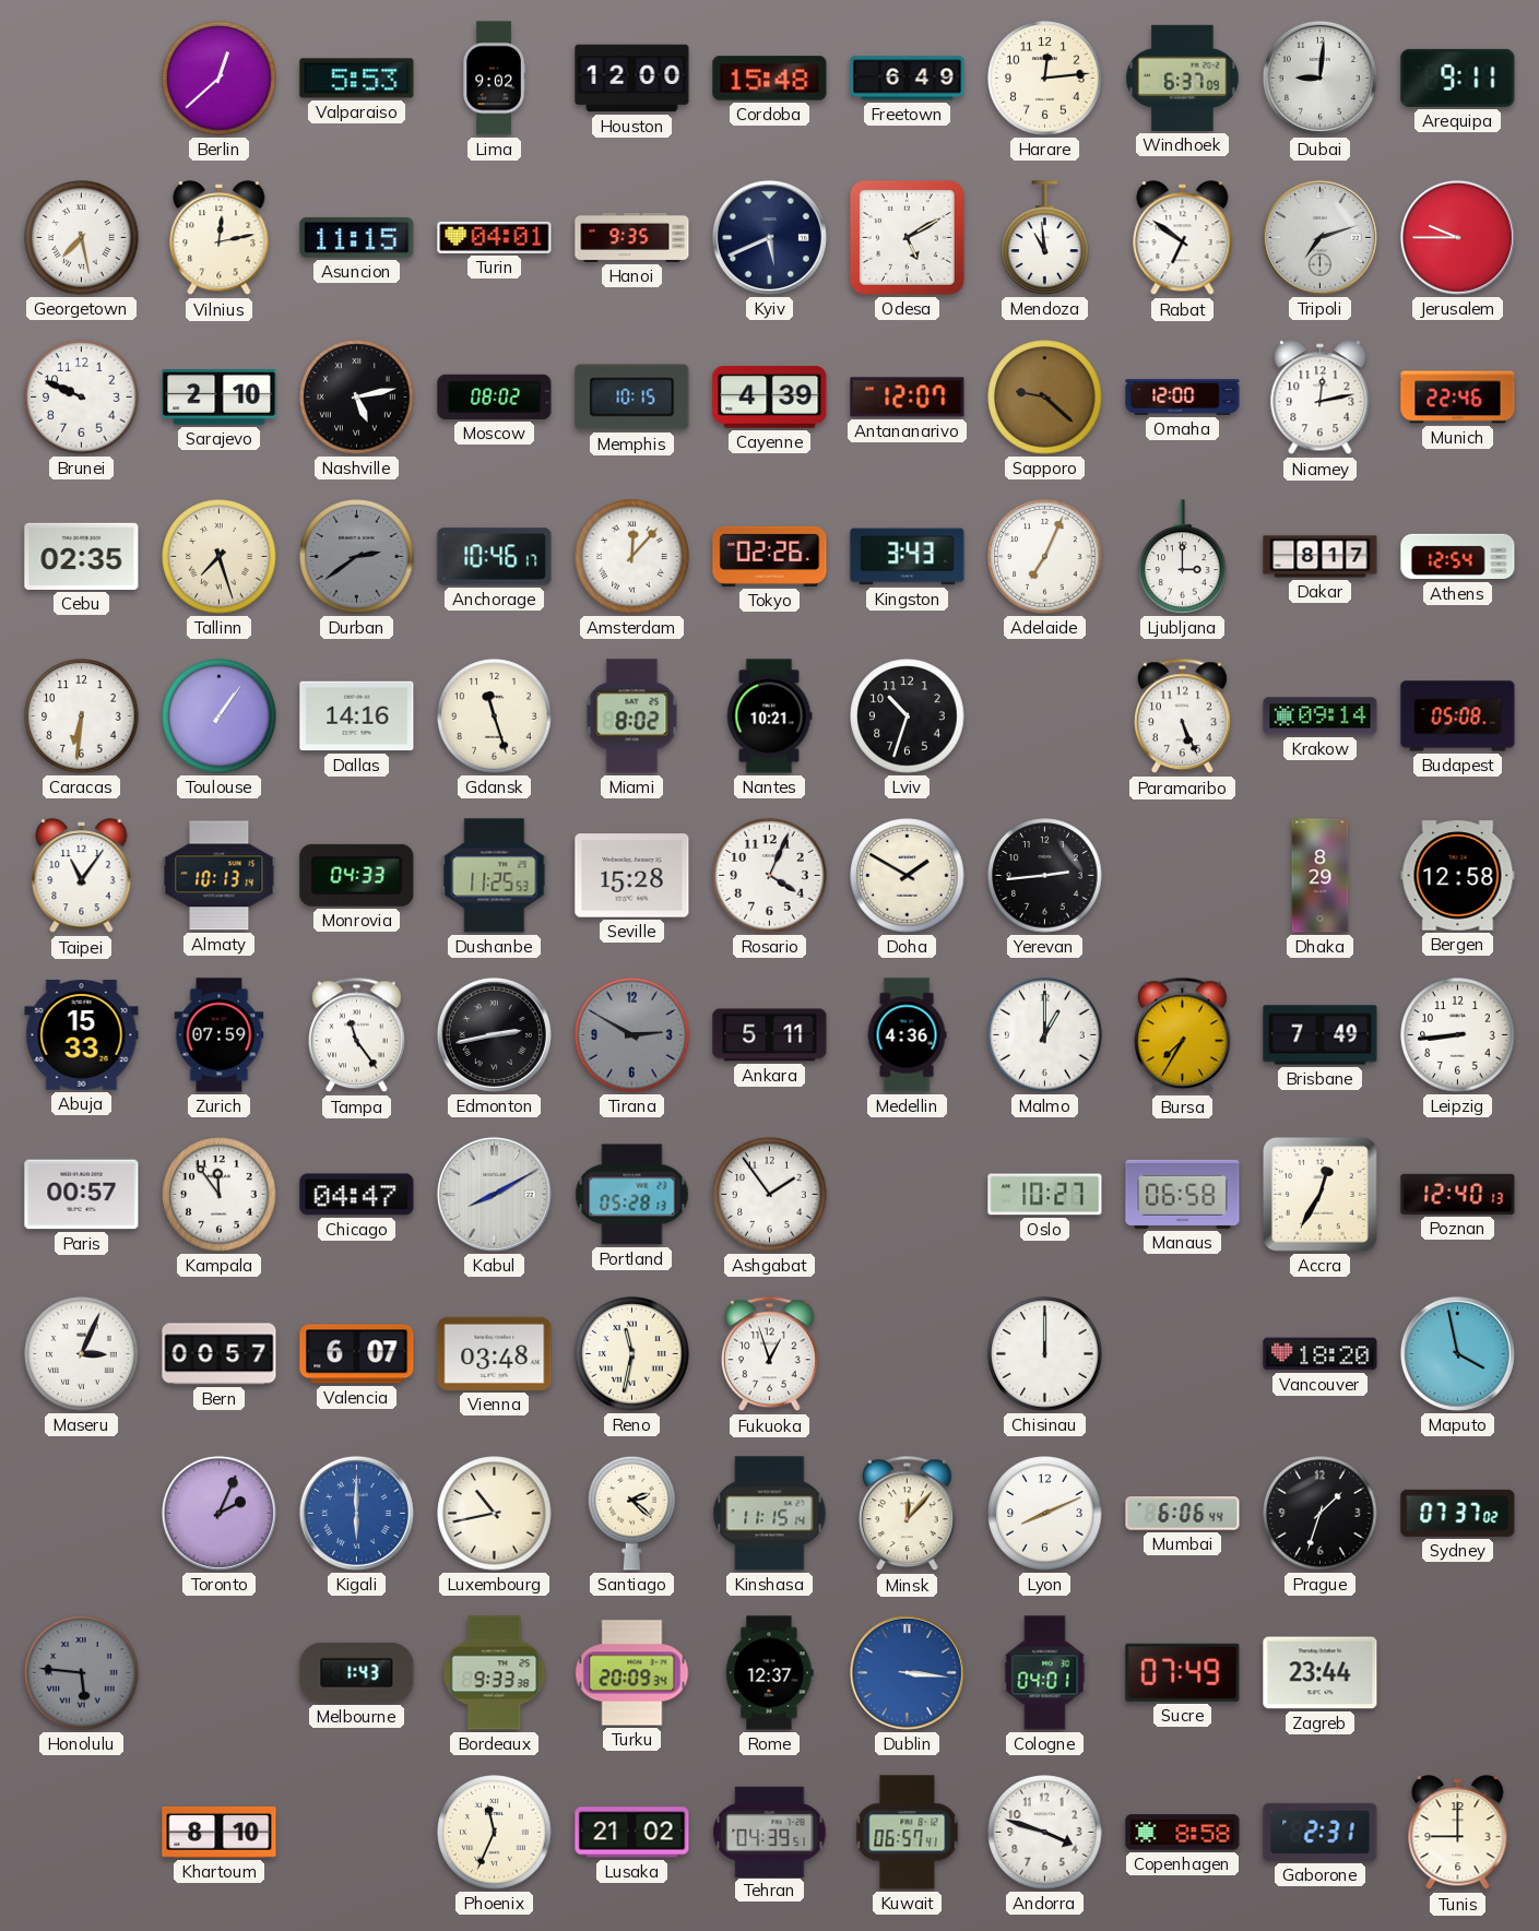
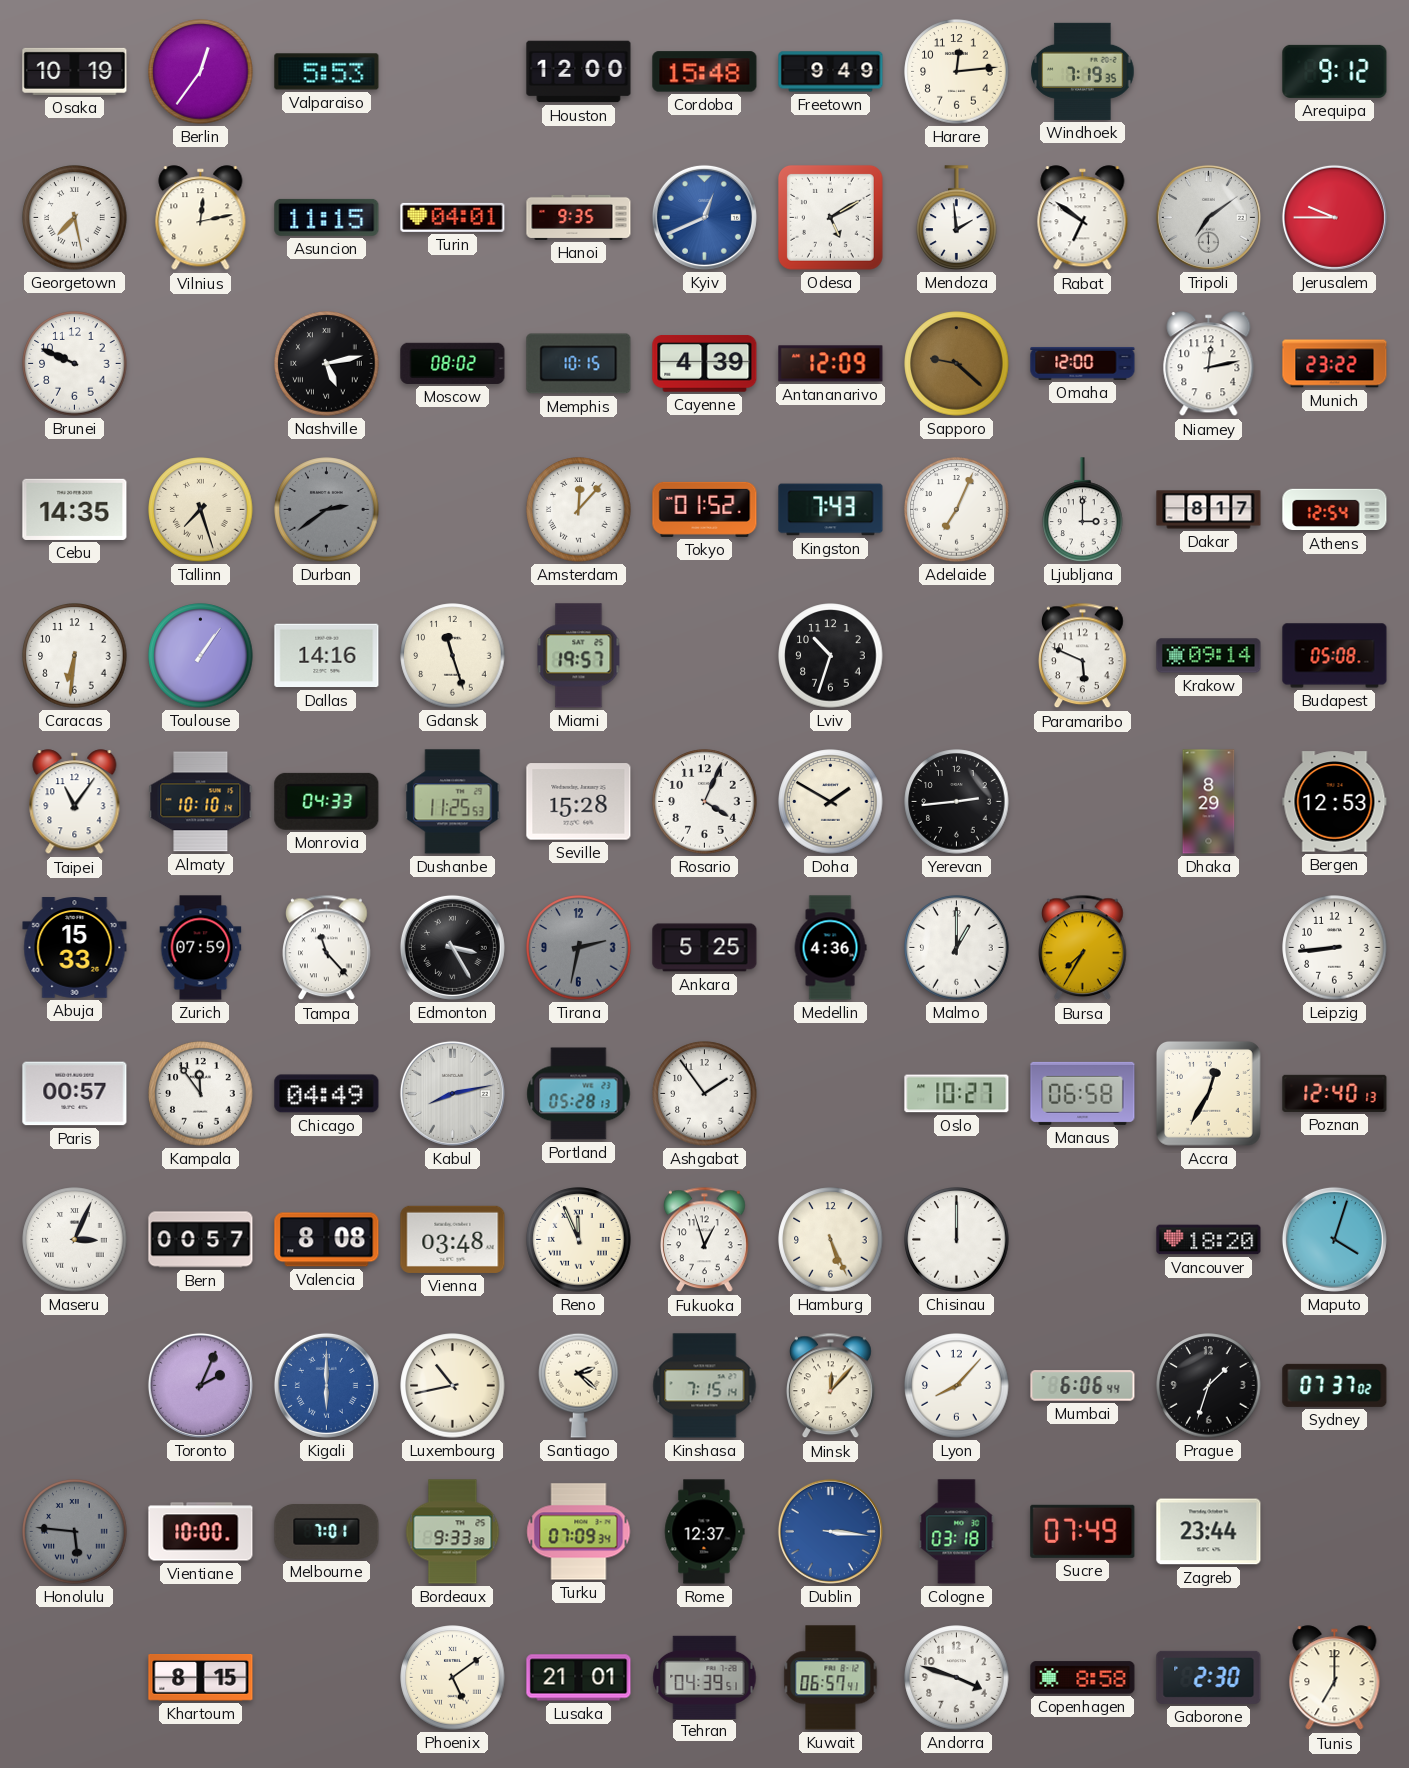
Osaka: none -> 10:19 (75, 71)
Berlin: 12:38 -> 12:36 (201, 72)
Lima: 9:02 -> none (494, 79)
Freetown: 6:49 -> 9:49 (831, 72)
Windhoek: 6:37 -> 7:19 (1083, 71)
Dubai: 9:01 -> none (1319, 78)
Arequipa: 9:11 -> 9:12 (1335, 71)
Kyiv: 5:41 -> 12:41 (704, 217)
Kyiv dial: navy -> blue (704, 217)
Mendoza: 10:59 -> 1:59 (957, 218)
Tripoli: 7:12 -> 7:09 (1208, 217)
Sarajevo: 2:10 -> none (220, 398)
Antananarivo: 12:07 -> 12:09 (831, 364)
Munich: 22:46 -> 23:22 (1335, 364)
Cebu: 02:35 -> 14:35 (75, 509)
Anchorage: 10:46 -> none (495, 557)
Tokyo: 02:26 -> 01:52 (705, 509)
Kingston: 3:43 -> 7:43 (831, 510)
Miami: 8:02 -> 19:57 (579, 656)
Nantes: 10:21 -> none (769, 716)
Paramaribo: 5:26 -> 5:49 (1083, 656)
Almaty: 10:13 -> 10:10 (201, 802)
Bergen: 12:58 -> 12:53 (1335, 802)
Tampa: 11:24 -> 11:23 (327, 948)
Edmonton: 2:43 -> 3:25 (452, 947)
Tirana: 2:50 -> 2:32 (579, 948)
Ankara: 5:11 -> 5:25 (705, 948)
Brisbane: 7:49 -> none (1321, 1035)
Chicago: 04:47 -> 04:49 (327, 1094)
Kabul: 8:10 -> 8:13 (452, 1093)
Valencia: 6:07 -> 8:08 (327, 1240)
Reno: 11:32 -> 11:56 (579, 1240)
Hamburg: none -> 5:26 (831, 1240)
Maputo: 3:58 -> 4:03 (1334, 1239)
Kinshasa: 11:15 -> 7:15 (705, 1386)
Lyon: 8:11 -> 8:07 (957, 1386)
Vientiane: none -> 10:00 (201, 1532)
Melbourne: 1:43 -> 7:01 (327, 1531)
Turku: 20:09 -> 07:09 (579, 1532)
Cologne: 04:01 -> 03:18 (957, 1532)
Khartoum: 8:10 -> 8:15 (201, 1678)
Phoenix: 11:34 -> 5:09 (453, 1678)
Lusaka: 21:02 -> 21:01 (579, 1678)
Gaborone: 2:31 -> 2:30 (1209, 1677)
Tunis: 9:00 -> 7:00 (1335, 1678)
